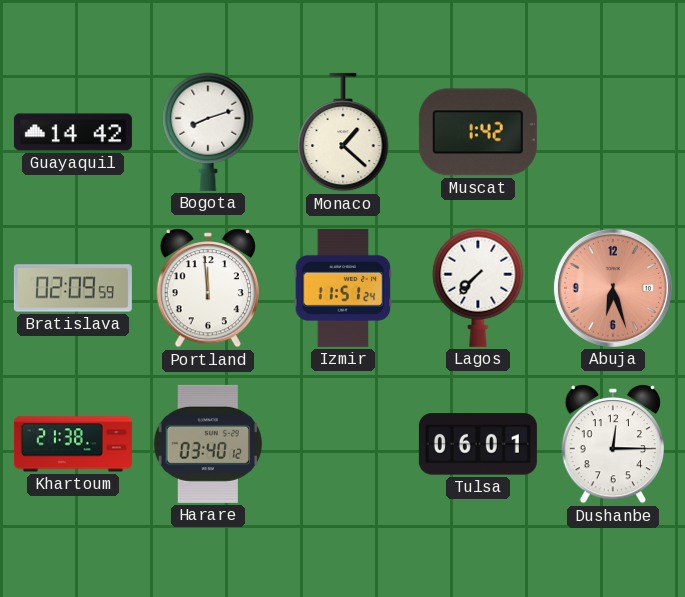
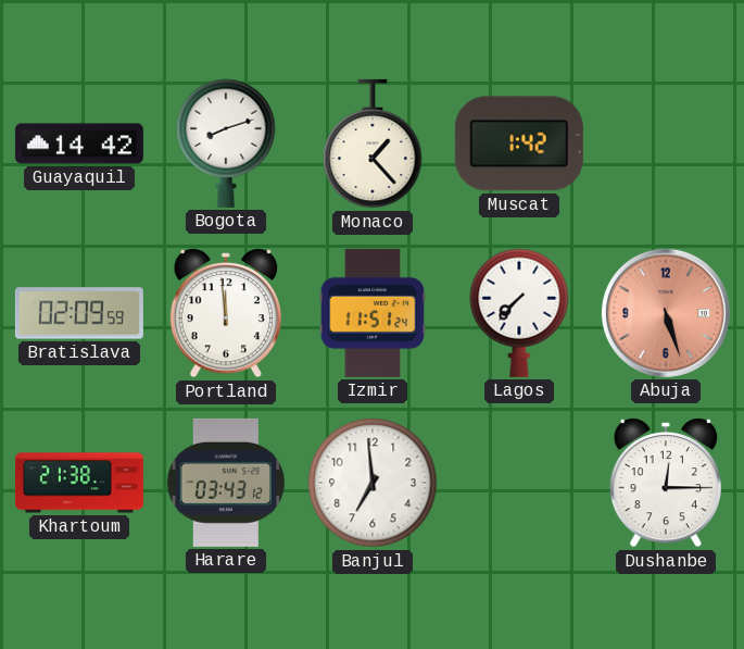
Monaco: 1:22 -> 1:23 (373, 143)
Abuja: 6:27 -> 5:27 (666, 313)
Harare: 03:40 -> 03:43 (226, 483)
Banjul: none -> 6:59 (373, 483)
Tulsa: 06:01 -> none (478, 444)
